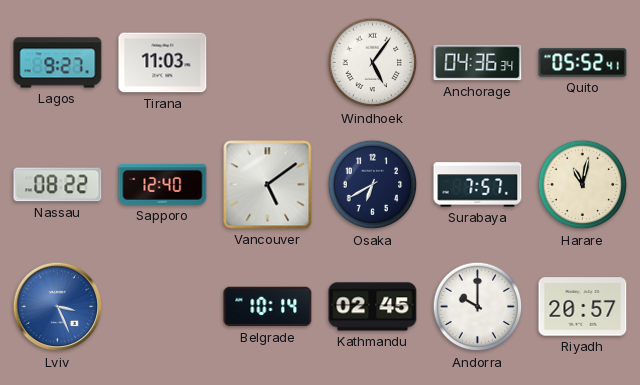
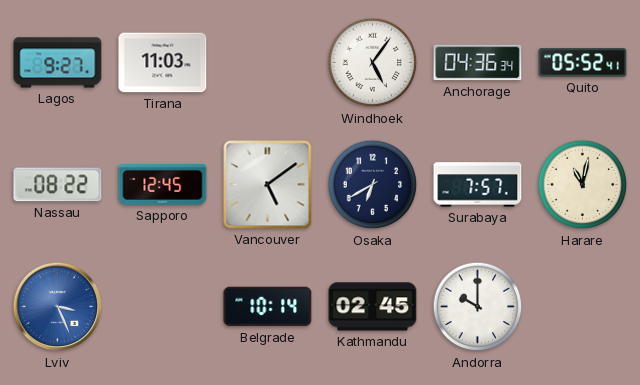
Sapporo: 12:40 -> 12:45 (163, 184)
Riyadh: 20:57 -> none (583, 307)
